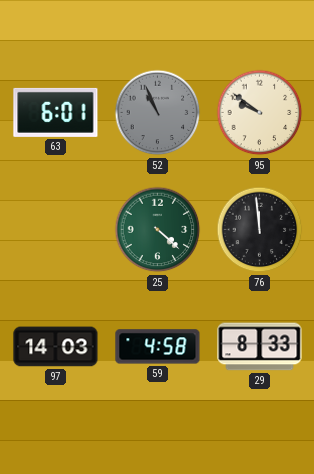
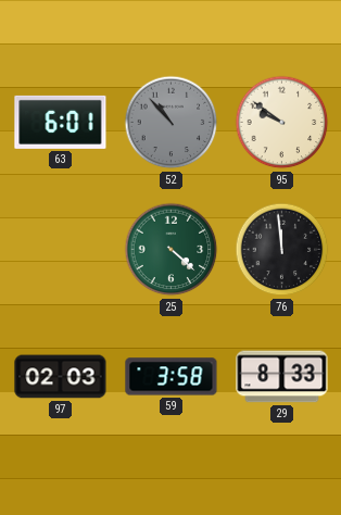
52: 10:56 -> 10:53 (172, 123)
97: 14:03 -> 02:03 (61, 377)
59: 4:58 -> 3:58 (172, 377)
